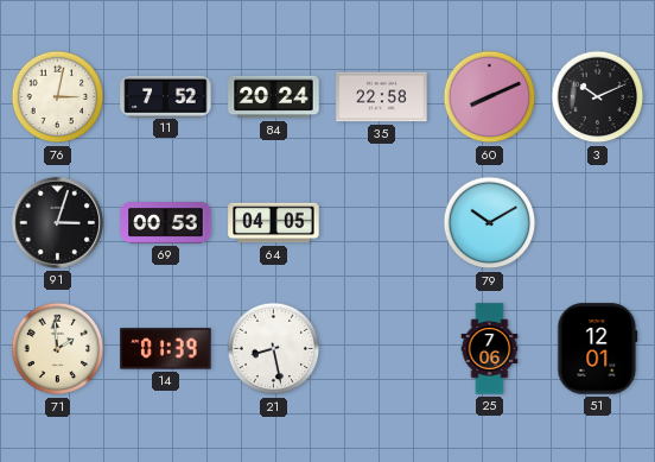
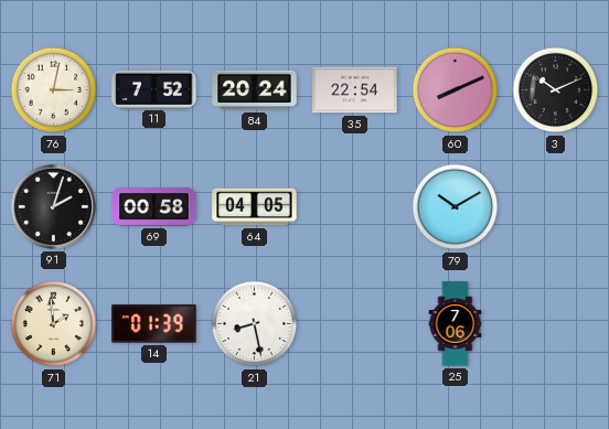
35: 22:58 -> 22:54 (355, 90)
91: 3:03 -> 2:03 (53, 206)
69: 00:53 -> 00:58 (154, 207)
51: 12:01 -> none (598, 349)
